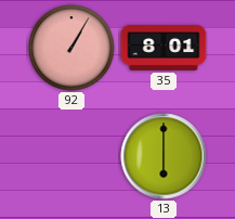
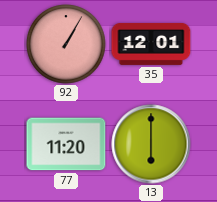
35: 8:01 -> 12:01 (151, 44)
77: none -> 11:20 (66, 144)
